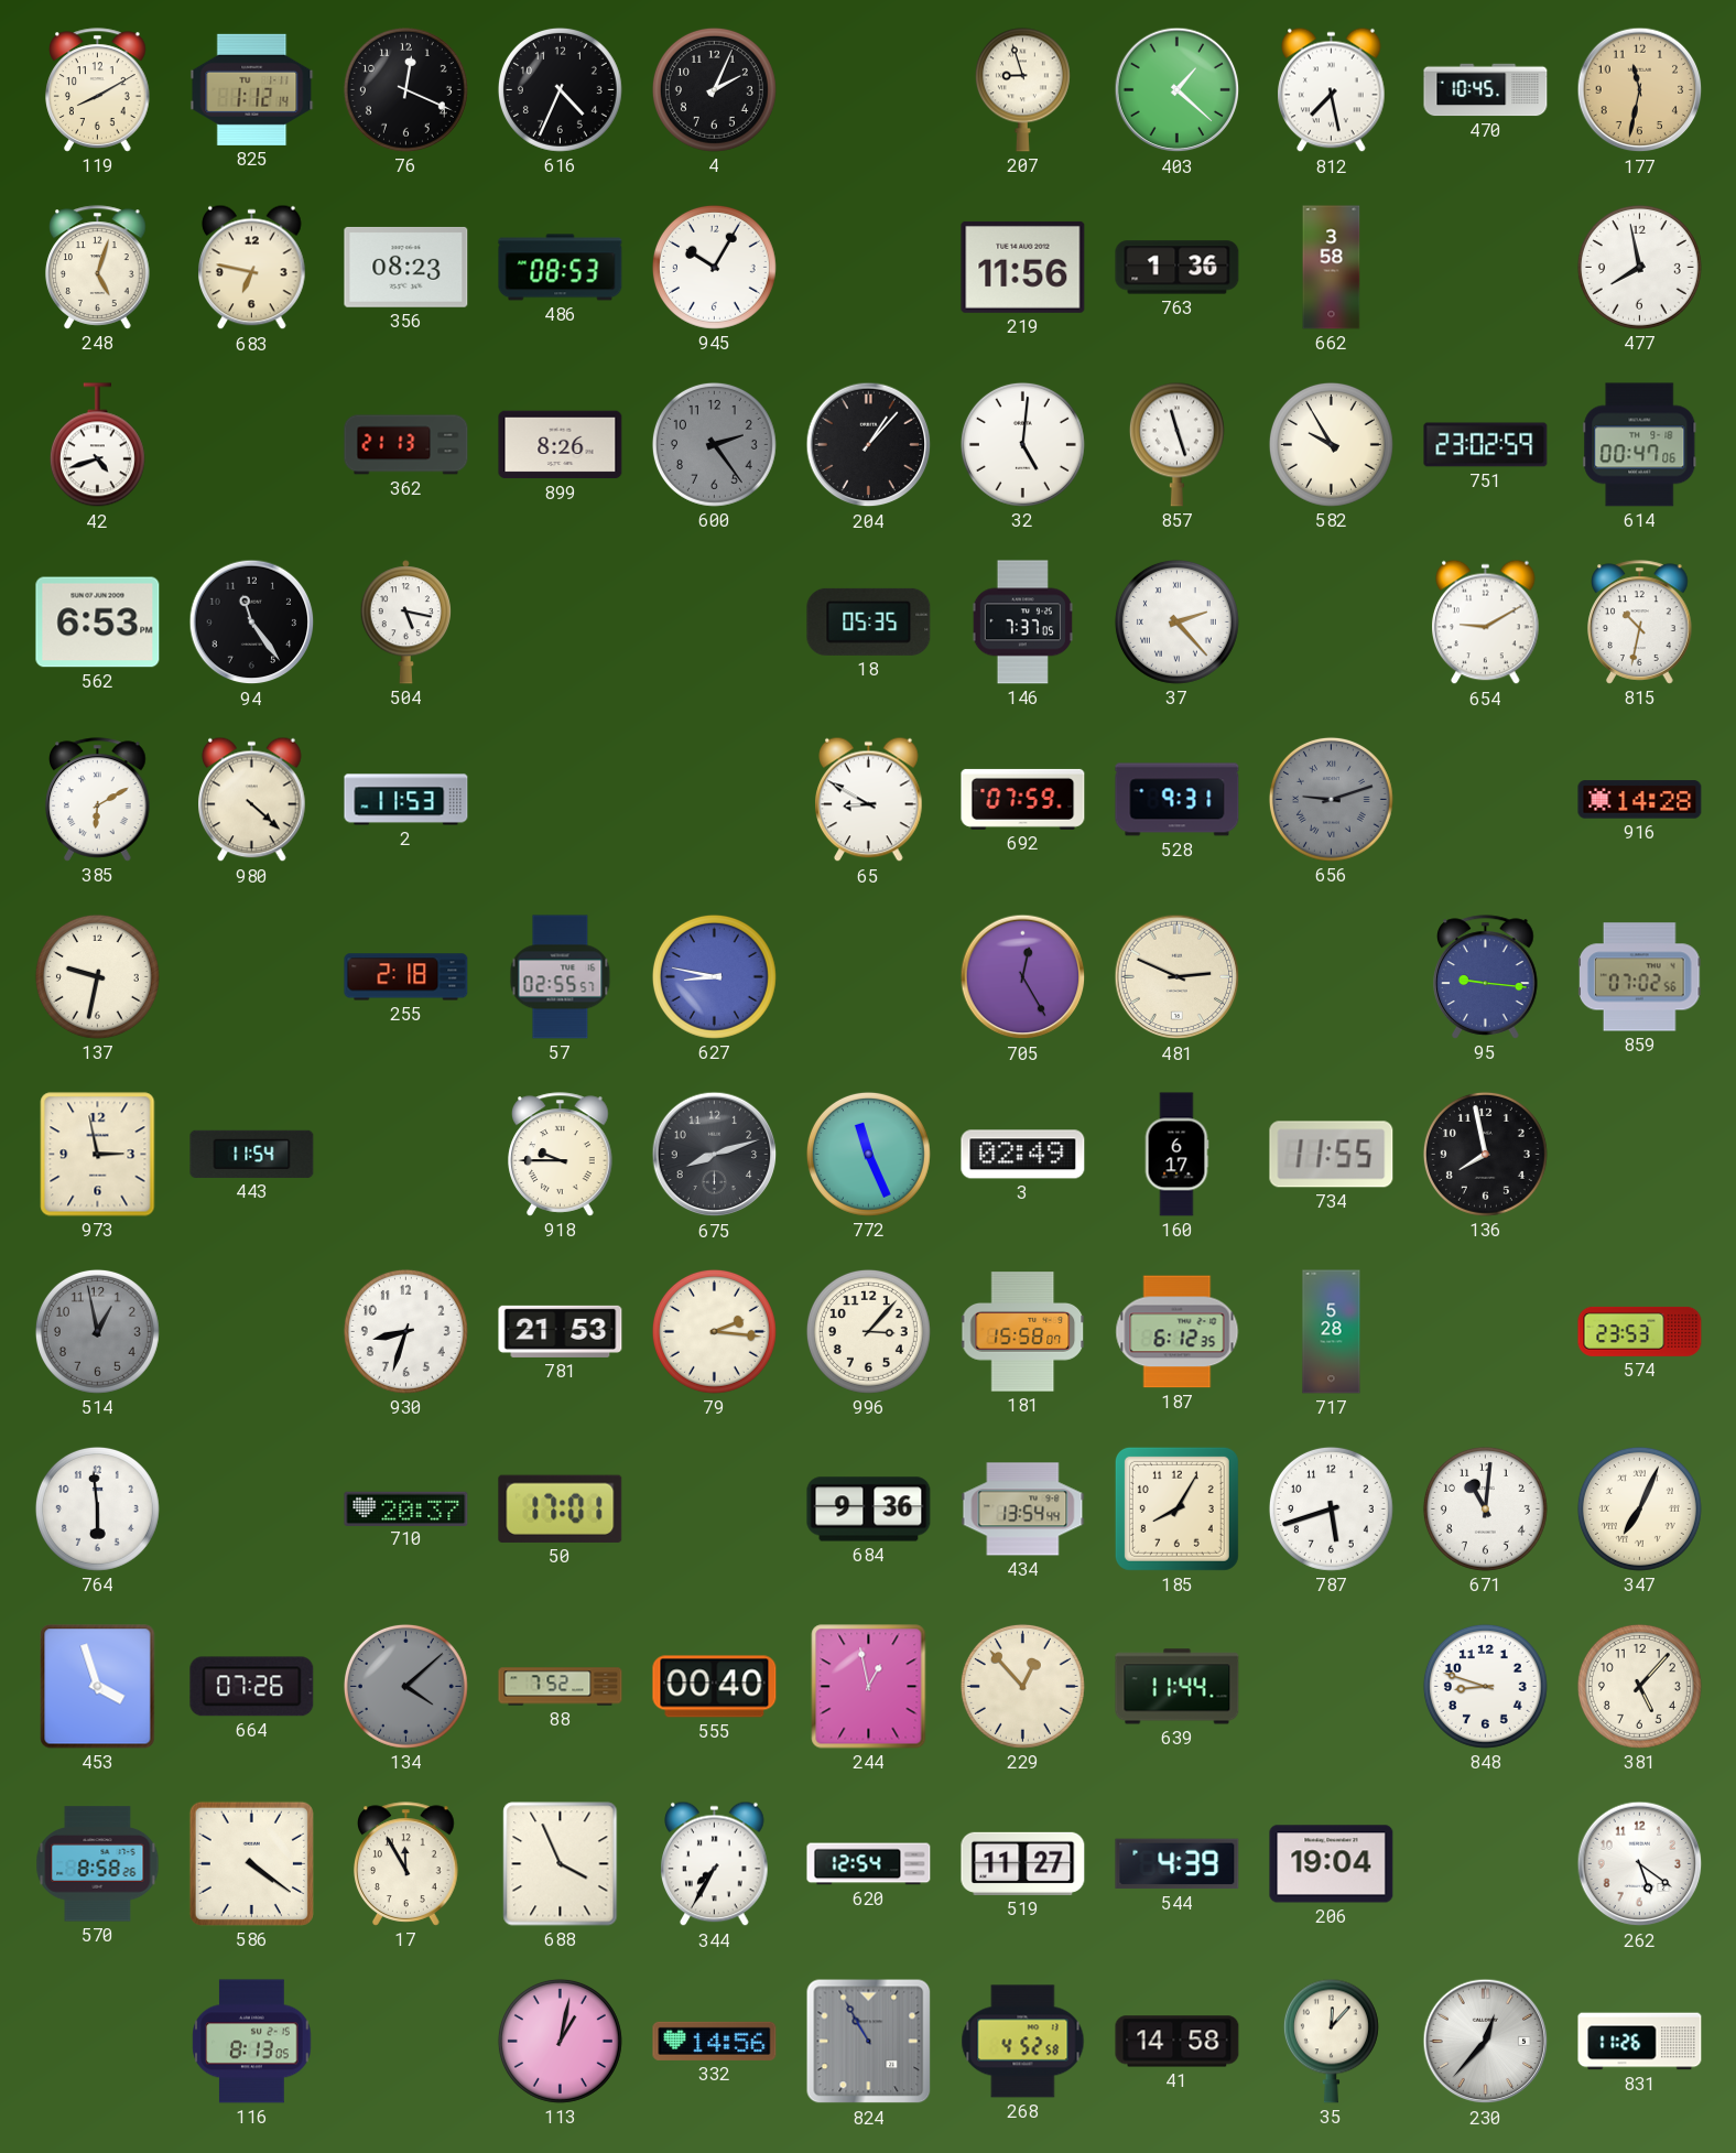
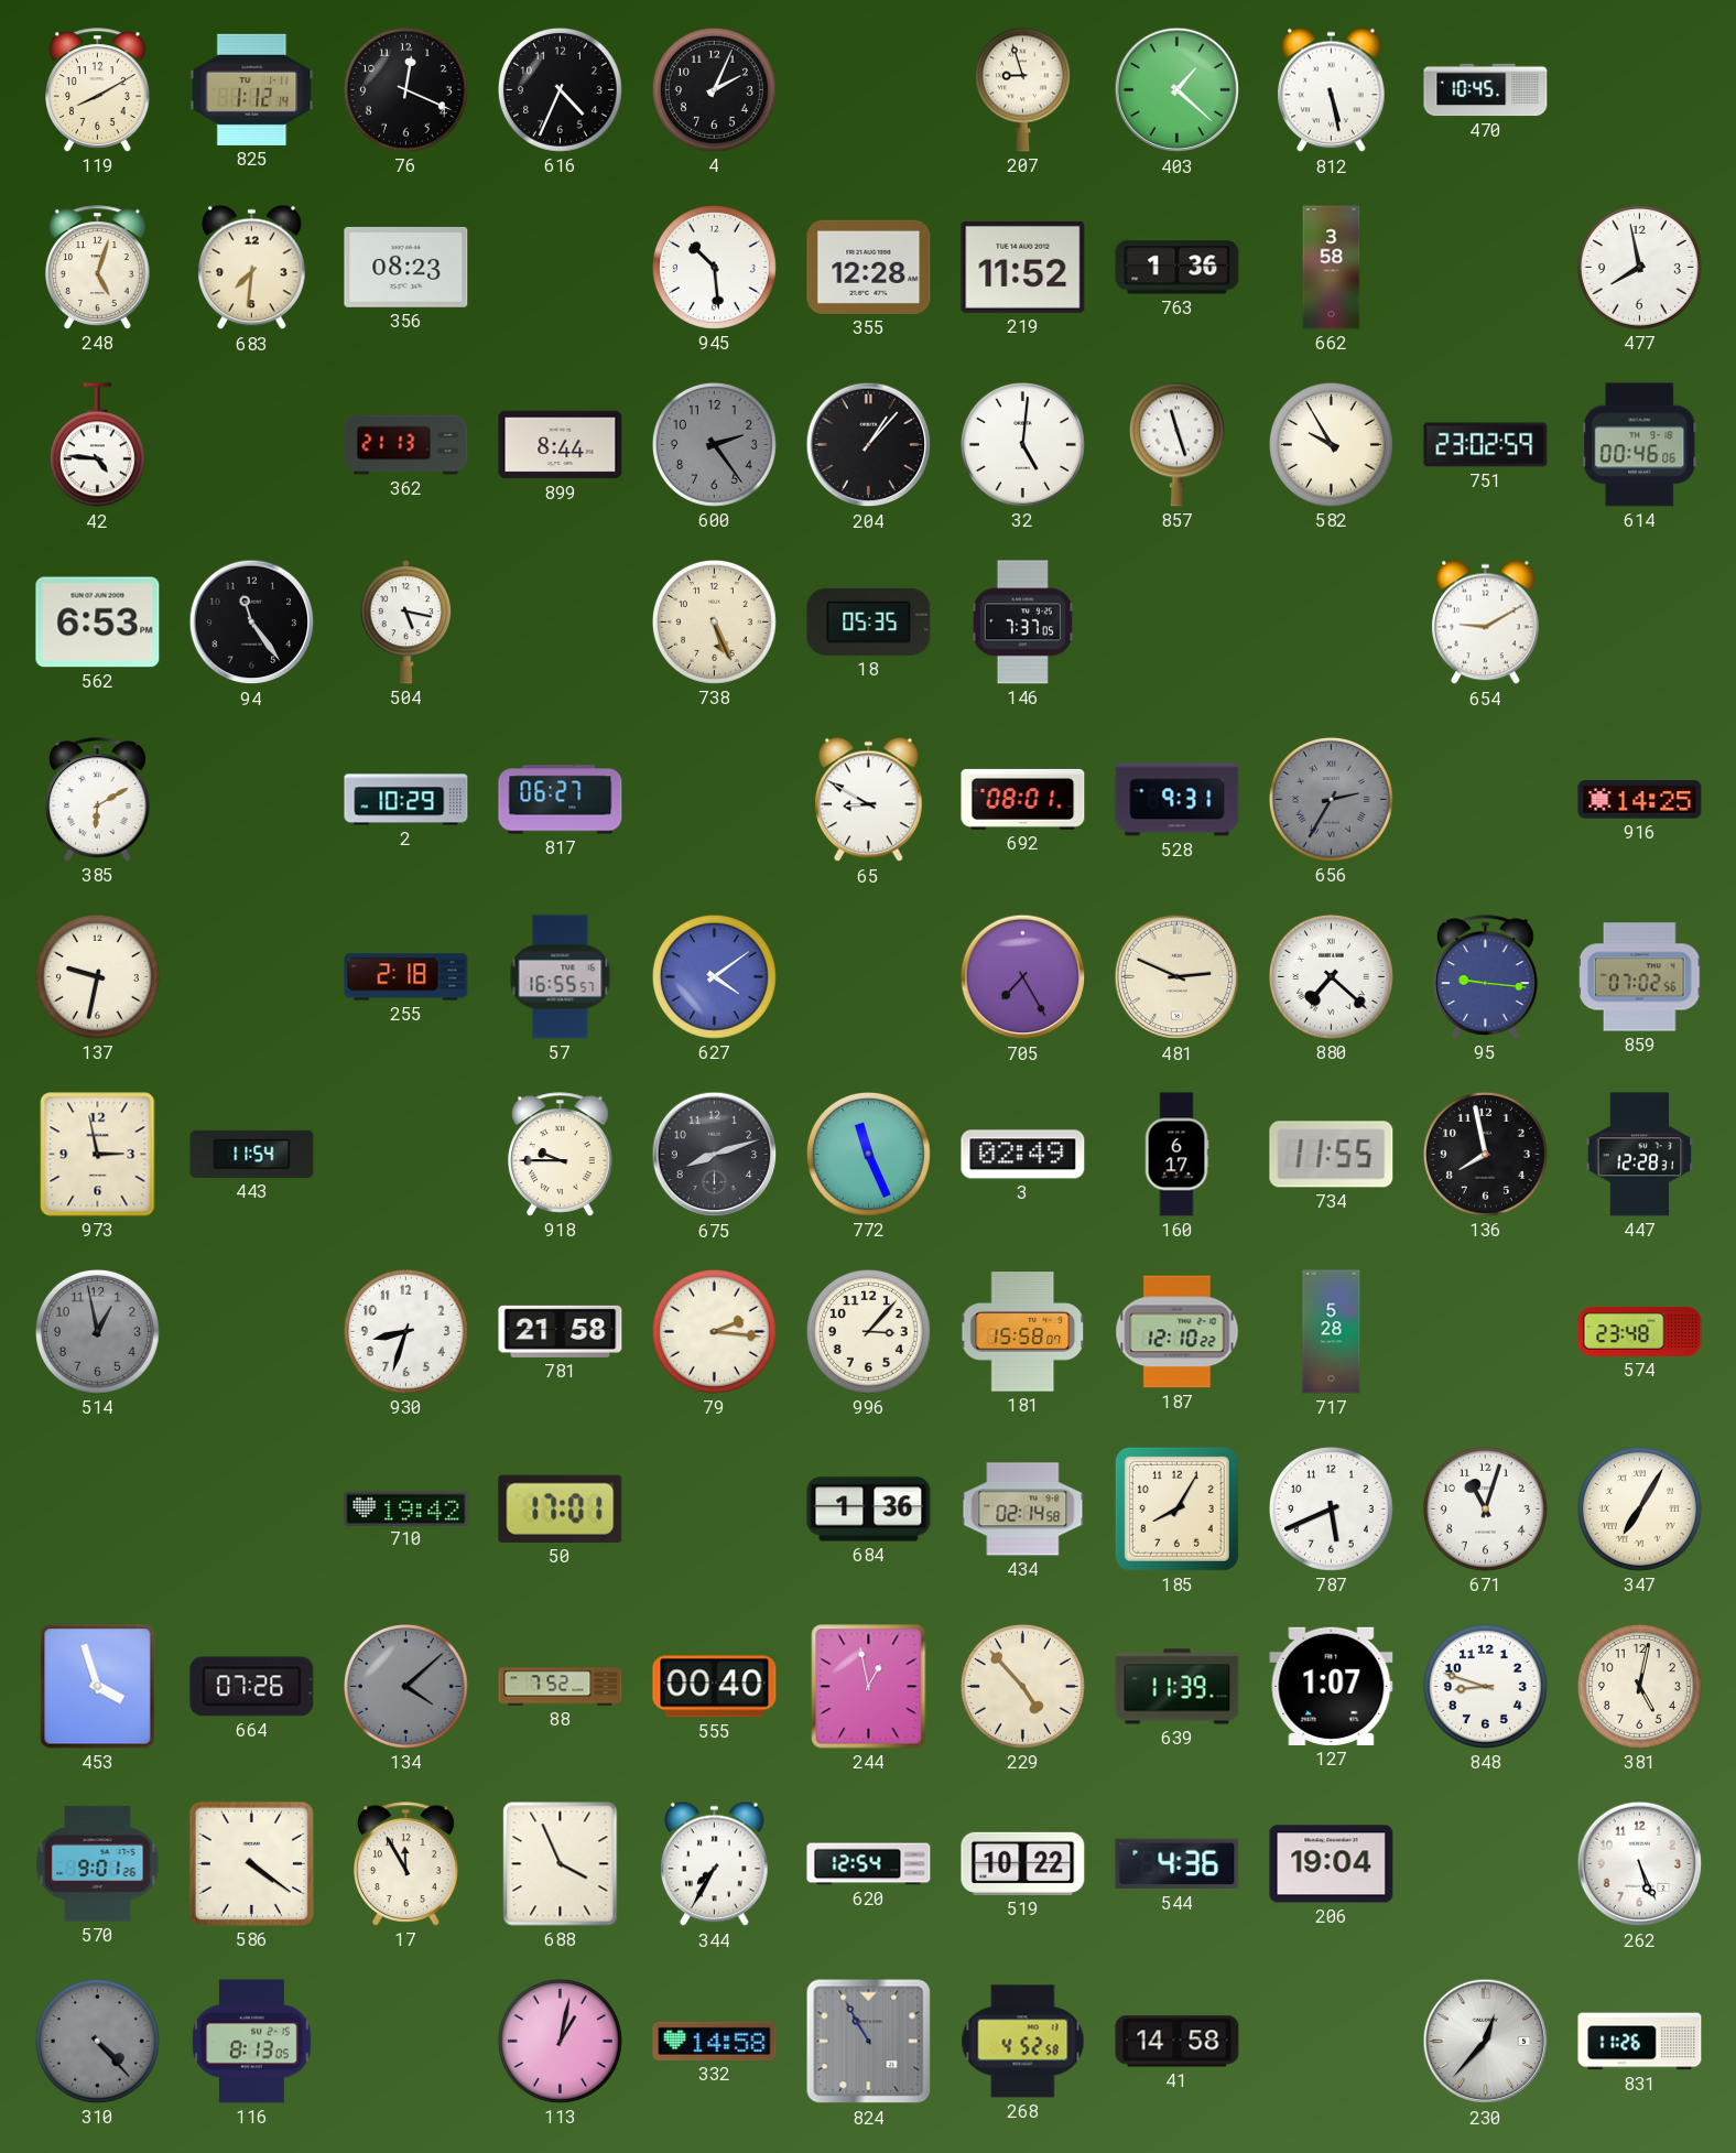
812: 7:28 -> 5:28 (1332, 90)
177: 11:32 -> none (1640, 90)
683: 6:47 -> 7:31 (252, 268)
486: 08:53 -> none (561, 268)
945: 10:05 -> 10:29 (714, 267)
355: none -> 12:28 (869, 267)
219: 11:56 -> 11:52 (1023, 267)
42: 4:42 -> 4:46 (97, 445)
899: 8:26 -> 8:44 (561, 445)
614: 00:47 -> 00:46 (1640, 445)
738: none -> 5:26 (714, 621)
37: 2:23 -> none (1176, 621)
815: 10:32 -> none (1640, 623)
980: 4:22 -> none (252, 800)
2: 11:53 -> 10:29 (406, 800)
817: none -> 06:27 (561, 800)
692: 07:59 -> 08:01 (1023, 799)
656: 9:12 -> 2:35 (1331, 799)
916: 14:28 -> 14:25 (1640, 800)
57: 02:55 -> 16:55 (561, 977)
627: 8:47 -> 4:09 (714, 976)
705: 12:25 -> 7:25 (1023, 977)
880: none -> 7:22 (1331, 976)
447: none -> 12:28 (1640, 1155)
781: 21:53 -> 21:58 (561, 1331)
187: 6:12 -> 12:10 (1178, 1332)
574: 23:53 -> 23:48 (1640, 1331)
764: 5:59 -> none (97, 1508)
710: 20:37 -> 19:42 (406, 1508)
684: 9:36 -> 1:36 (869, 1510)
434: 13:54 -> 02:14 (1023, 1510)
787: 5:42 -> 5:41 (1331, 1508)
671: 11:01 -> 11:03 (1485, 1508)
347: 7:04 -> 7:05 (1639, 1508)
229: 12:53 -> 4:53 (1022, 1686)
639: 11:44 -> 11:39 (1178, 1687)
127: none -> 1:07 (1332, 1686)
381: 5:07 -> 5:02 (1639, 1686)
570: 8:58 -> 9:01 (98, 1864)
519: 11:27 -> 10:22 (1023, 1863)
544: 4:39 -> 4:36 (1178, 1864)
262: 5:21 -> 5:26 (1640, 1864)
310: none -> 4:23 (97, 2041)
332: 14:56 -> 14:58 (715, 2041)
35: 12:07 -> none (1331, 2041)
